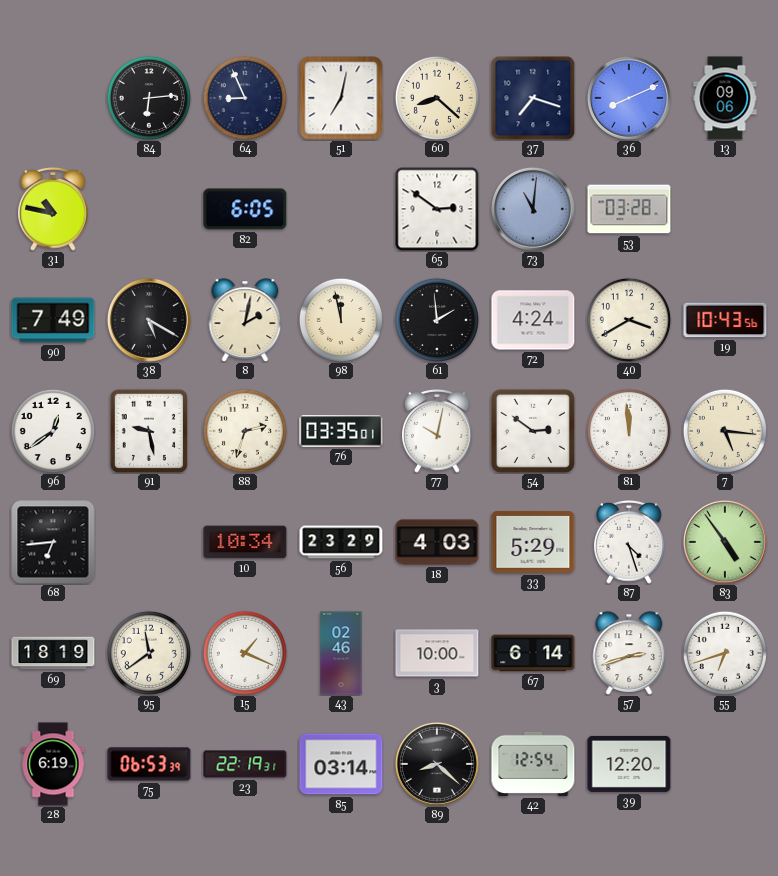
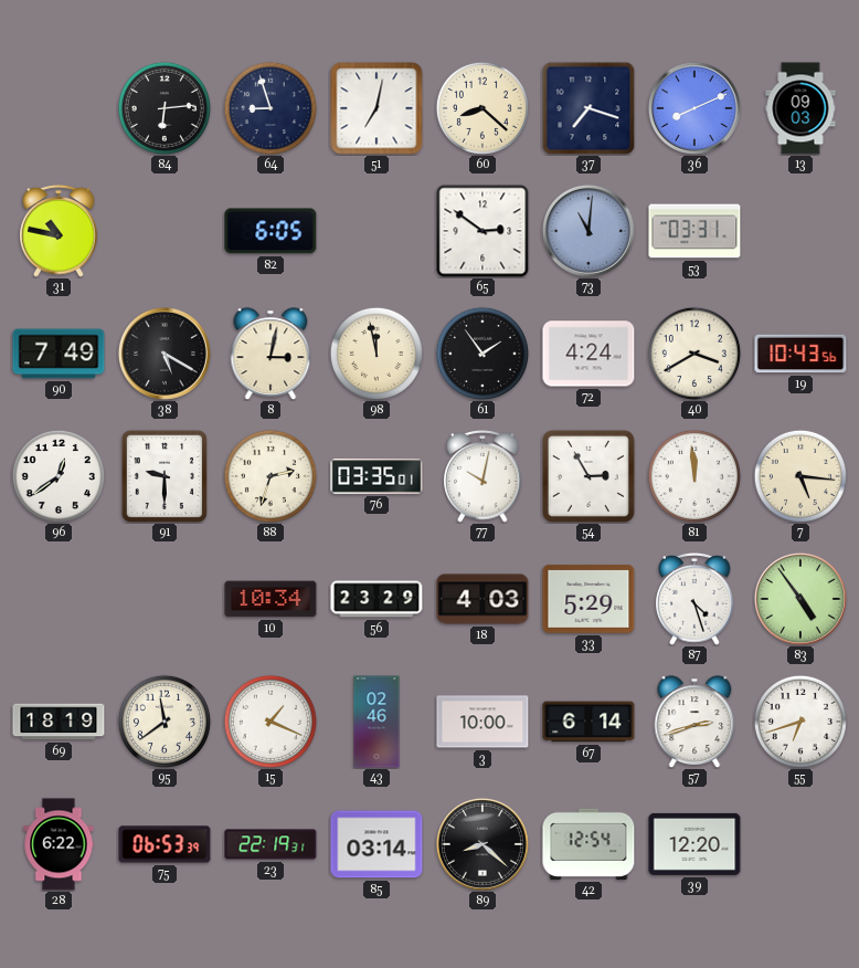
64: 8:56 -> 8:57 (271, 108)
13: 09:06 -> 09:03 (800, 108)
53: 03:28 -> 03:31 (694, 231)
8: 2:02 -> 3:02 (271, 354)
61: 1:59 -> 1:54 (482, 354)
91: 9:28 -> 9:30 (165, 476)
54: 2:51 -> 2:55 (588, 476)
68: 6:44 -> none (53, 542)
28: 6:19 -> 6:22 (59, 844)
